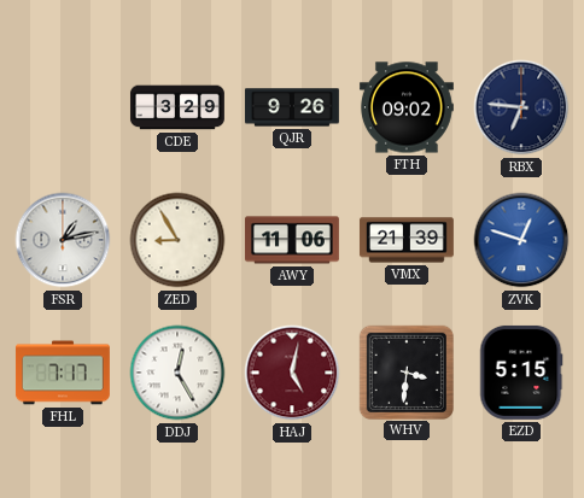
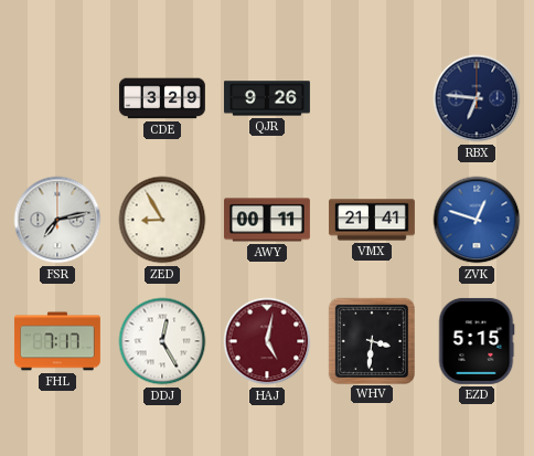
FTH: 09:02 -> none (407, 107)
FSR: 1:13 -> 7:13 (57, 220)
AWY: 11:06 -> 00:11 (267, 220)
VMX: 21:39 -> 21:41 (372, 220)
